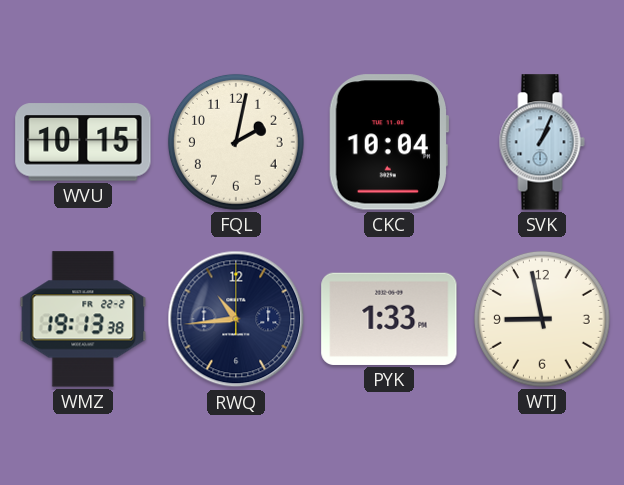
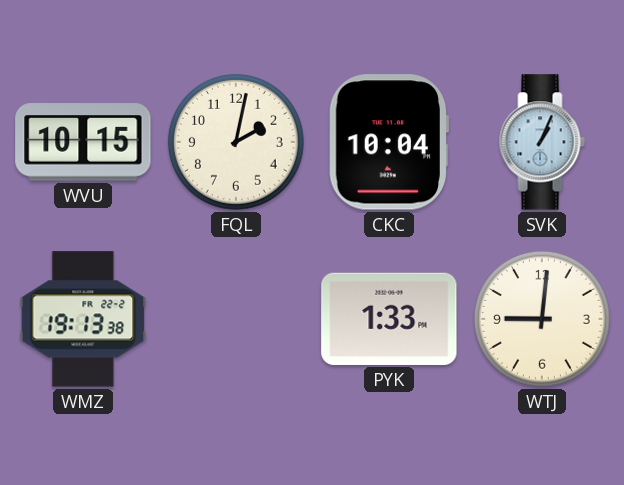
RWQ: 10:44 -> none (236, 319)
WTJ: 8:58 -> 9:01 (542, 319)
